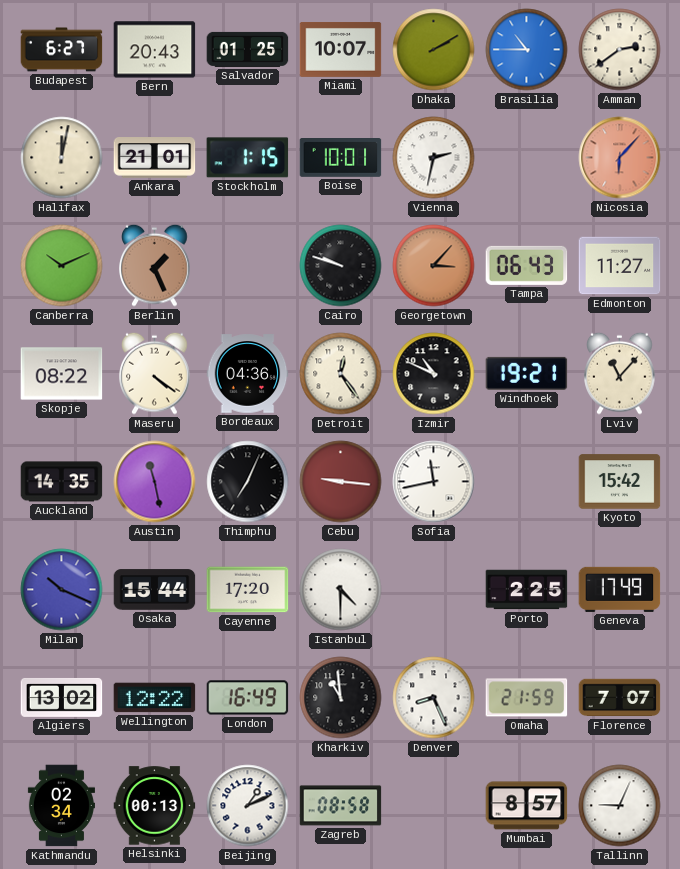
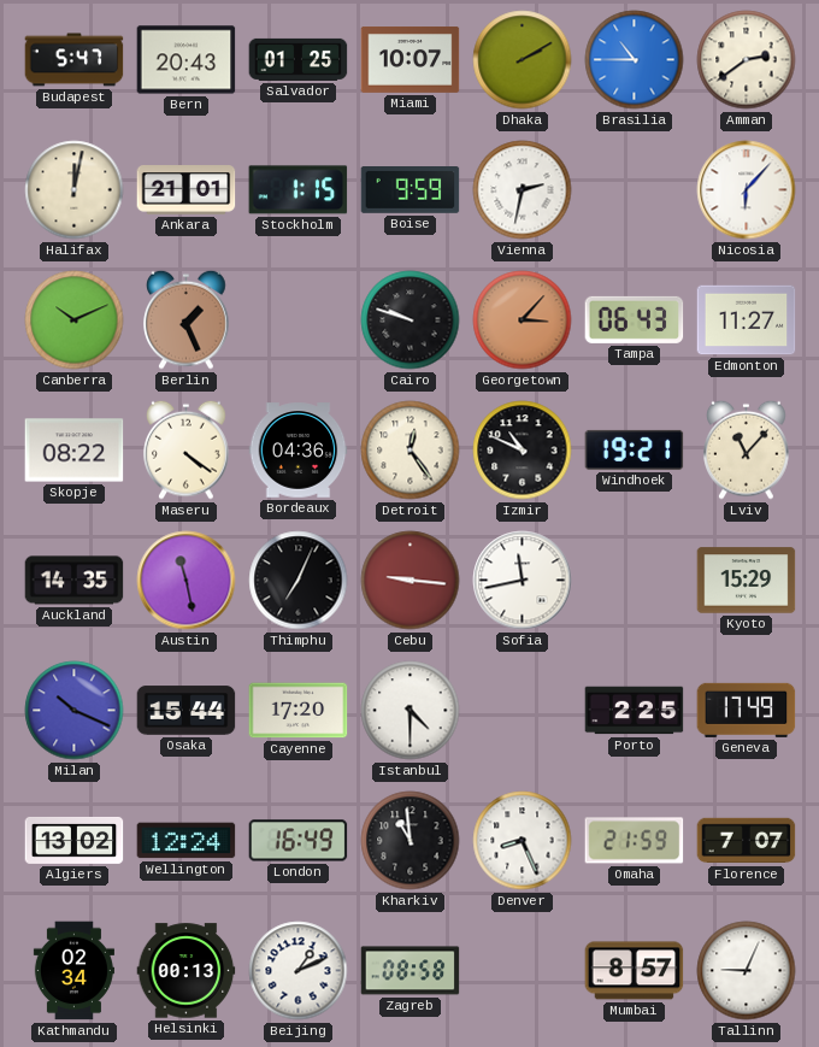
Budapest: 6:27 -> 5:47 (75, 60)
Boise: 10:01 -> 9:59 (411, 190)
Nicosia dial: salmon -> white (747, 190)
Kyoto: 15:42 -> 15:29 (747, 581)
Wellington: 12:22 -> 12:24 (187, 841)
